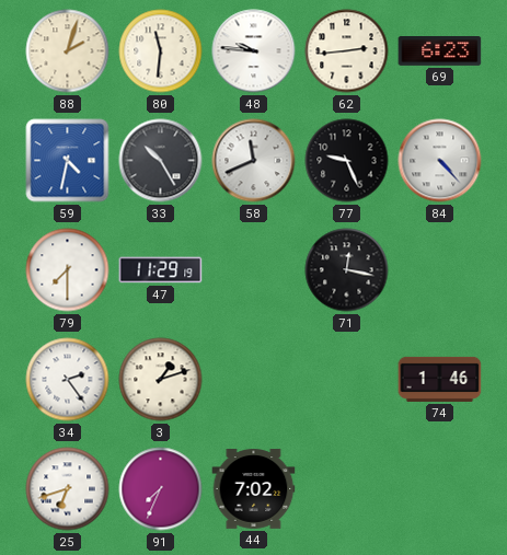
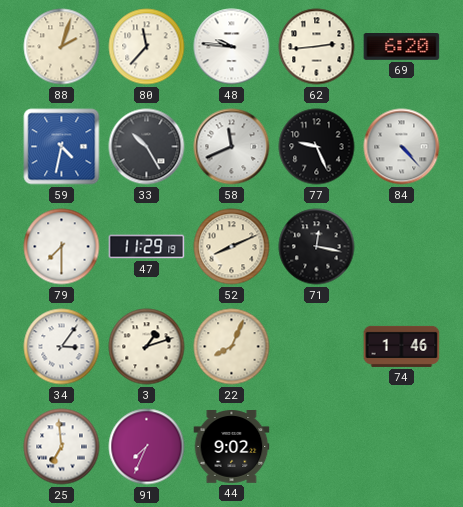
80: 11:31 -> 11:37 (147, 47)
69: 6:23 -> 6:20 (402, 47)
52: none -> 8:11 (232, 247)
34: 2:24 -> 3:06 (62, 347)
22: none -> 8:04 (232, 347)
25: 6:42 -> 6:59 (62, 447)
44: 7:02 -> 9:02 (232, 447)
